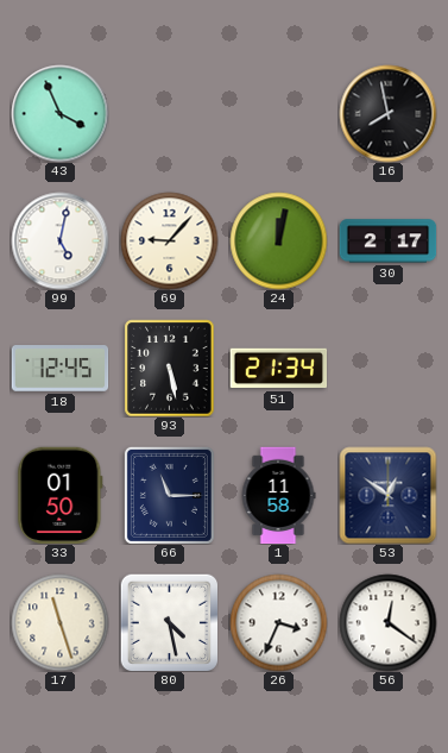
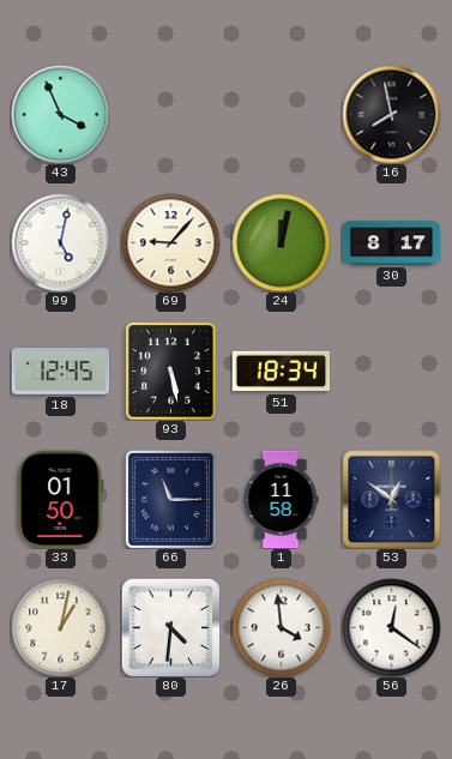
30: 2:17 -> 8:17 (391, 243)
51: 21:34 -> 18:34 (281, 372)
17: 11:27 -> 1:02 (60, 627)
80: 4:28 -> 4:31 (170, 627)
26: 3:34 -> 3:59 (281, 627)
